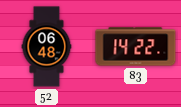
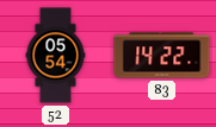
52: 06:48 -> 05:54 (56, 56)
